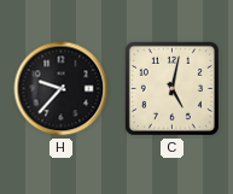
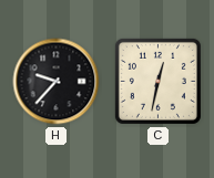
C: 5:02 -> 12:32 (157, 81)
